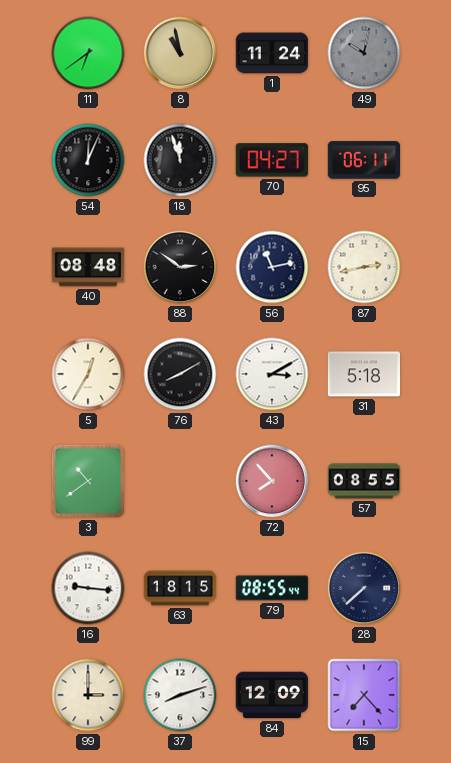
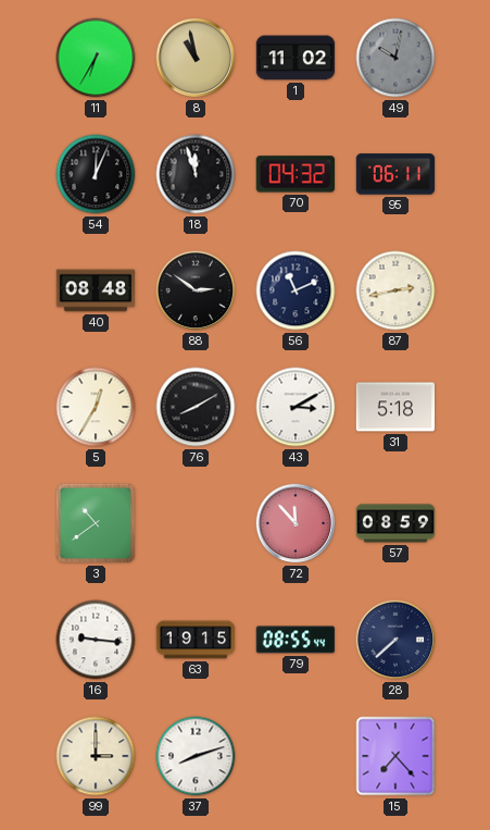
11: 6:39 -> 6:35 (96, 58)
1: 11:24 -> 11:02 (296, 58)
70: 04:27 -> 04:32 (296, 174)
56: 11:13 -> 11:11 (296, 290)
72: 7:53 -> 11:53 (296, 523)
57: 08:55 -> 08:59 (395, 523)
63: 18:15 -> 19:15 (196, 640)
84: 12:09 -> none (272, 695)
